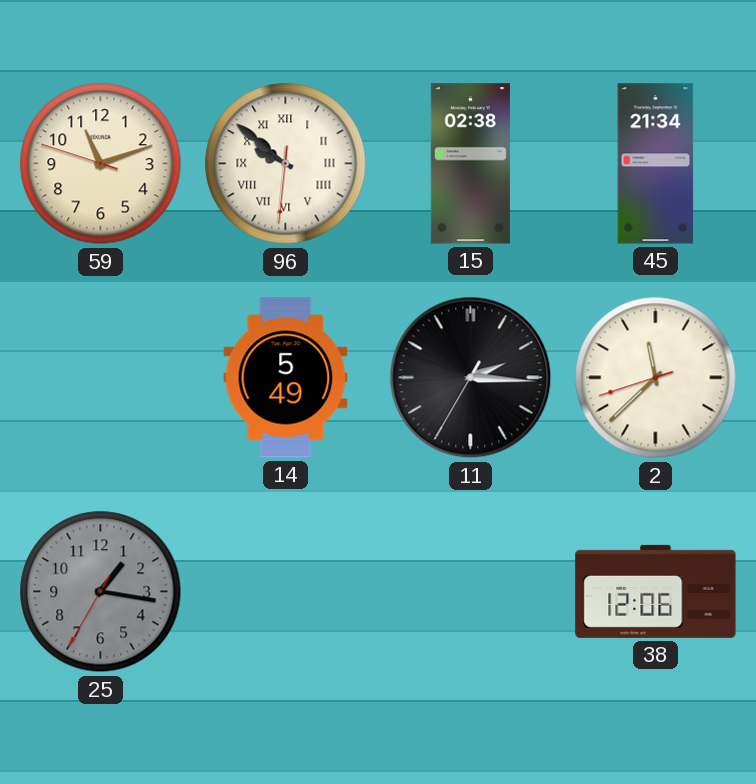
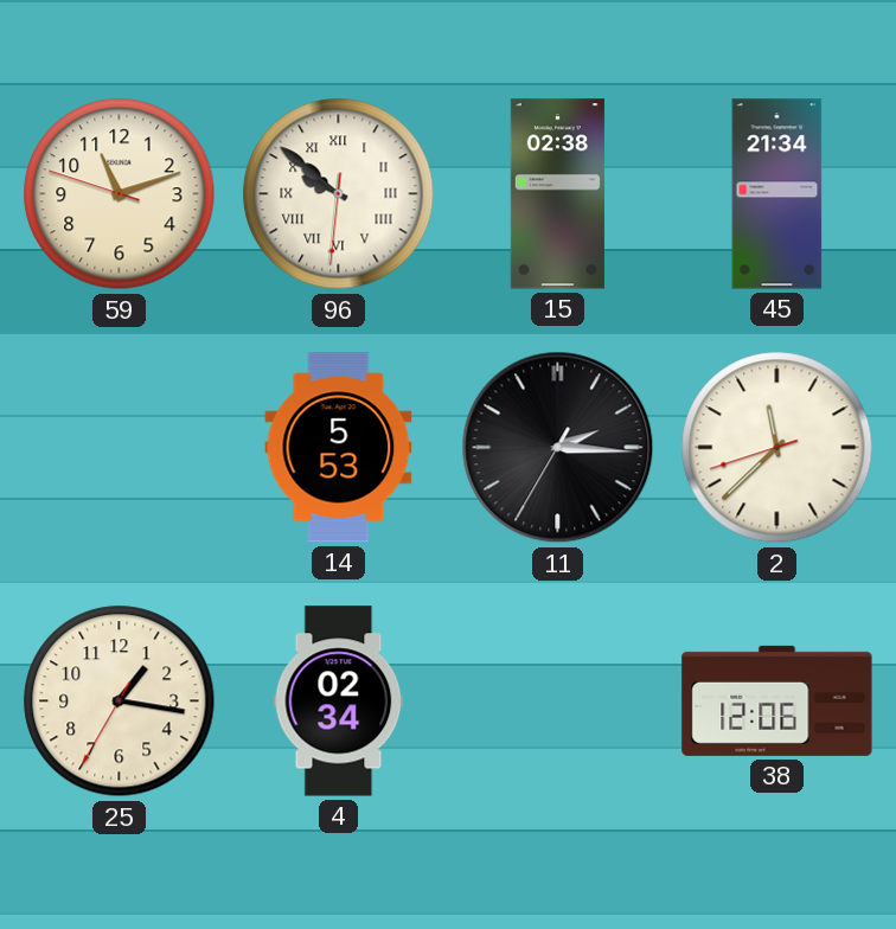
14: 5:49 -> 5:53 (339, 448)
25 dial: grey -> cream (120, 701)
4: none -> 02:34 (339, 701)
